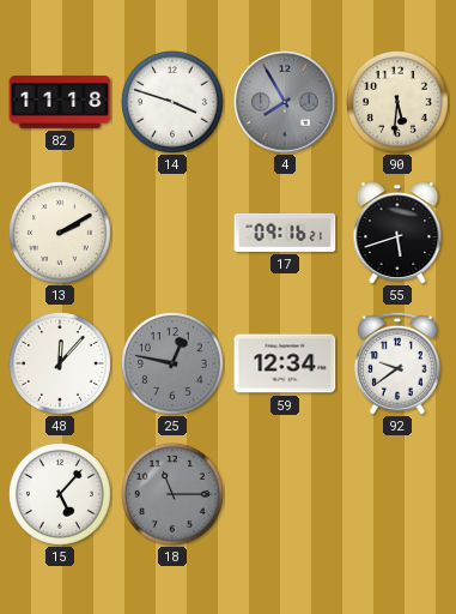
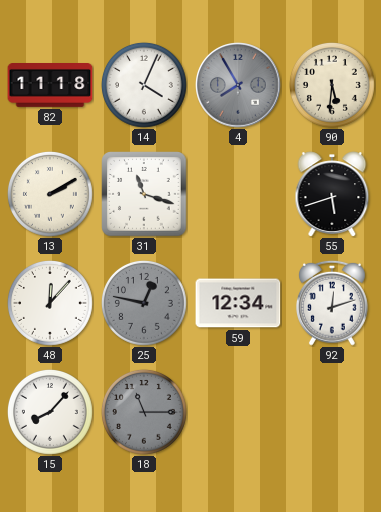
14: 3:48 -> 4:04 (144, 85)
31: none -> 11:18 (144, 194)
17: 09:16 -> none (285, 233)
92: 9:39 -> 12:12 (332, 303)
15: 5:07 -> 8:07 (50, 412)
